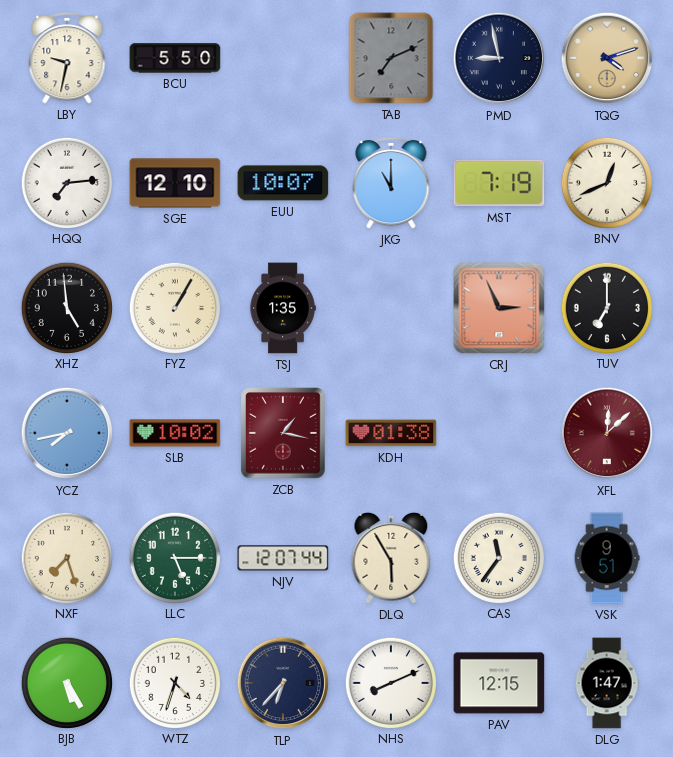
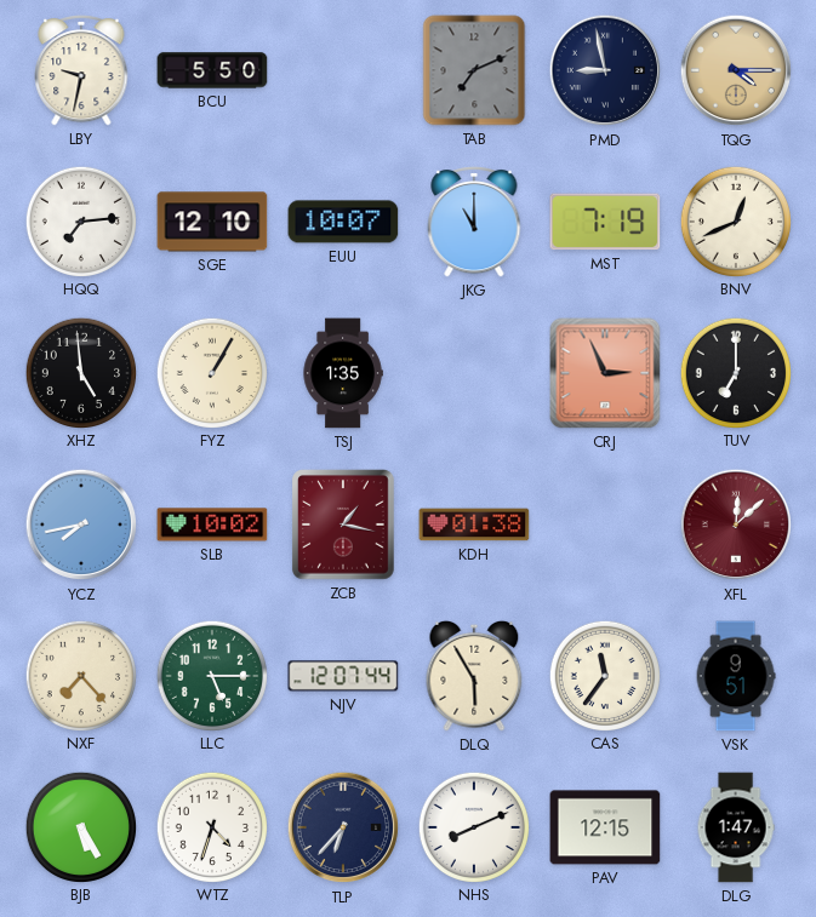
TQG: 4:12 -> 4:15 (736, 70)
NXF: 7:27 -> 7:23 (80, 675)
